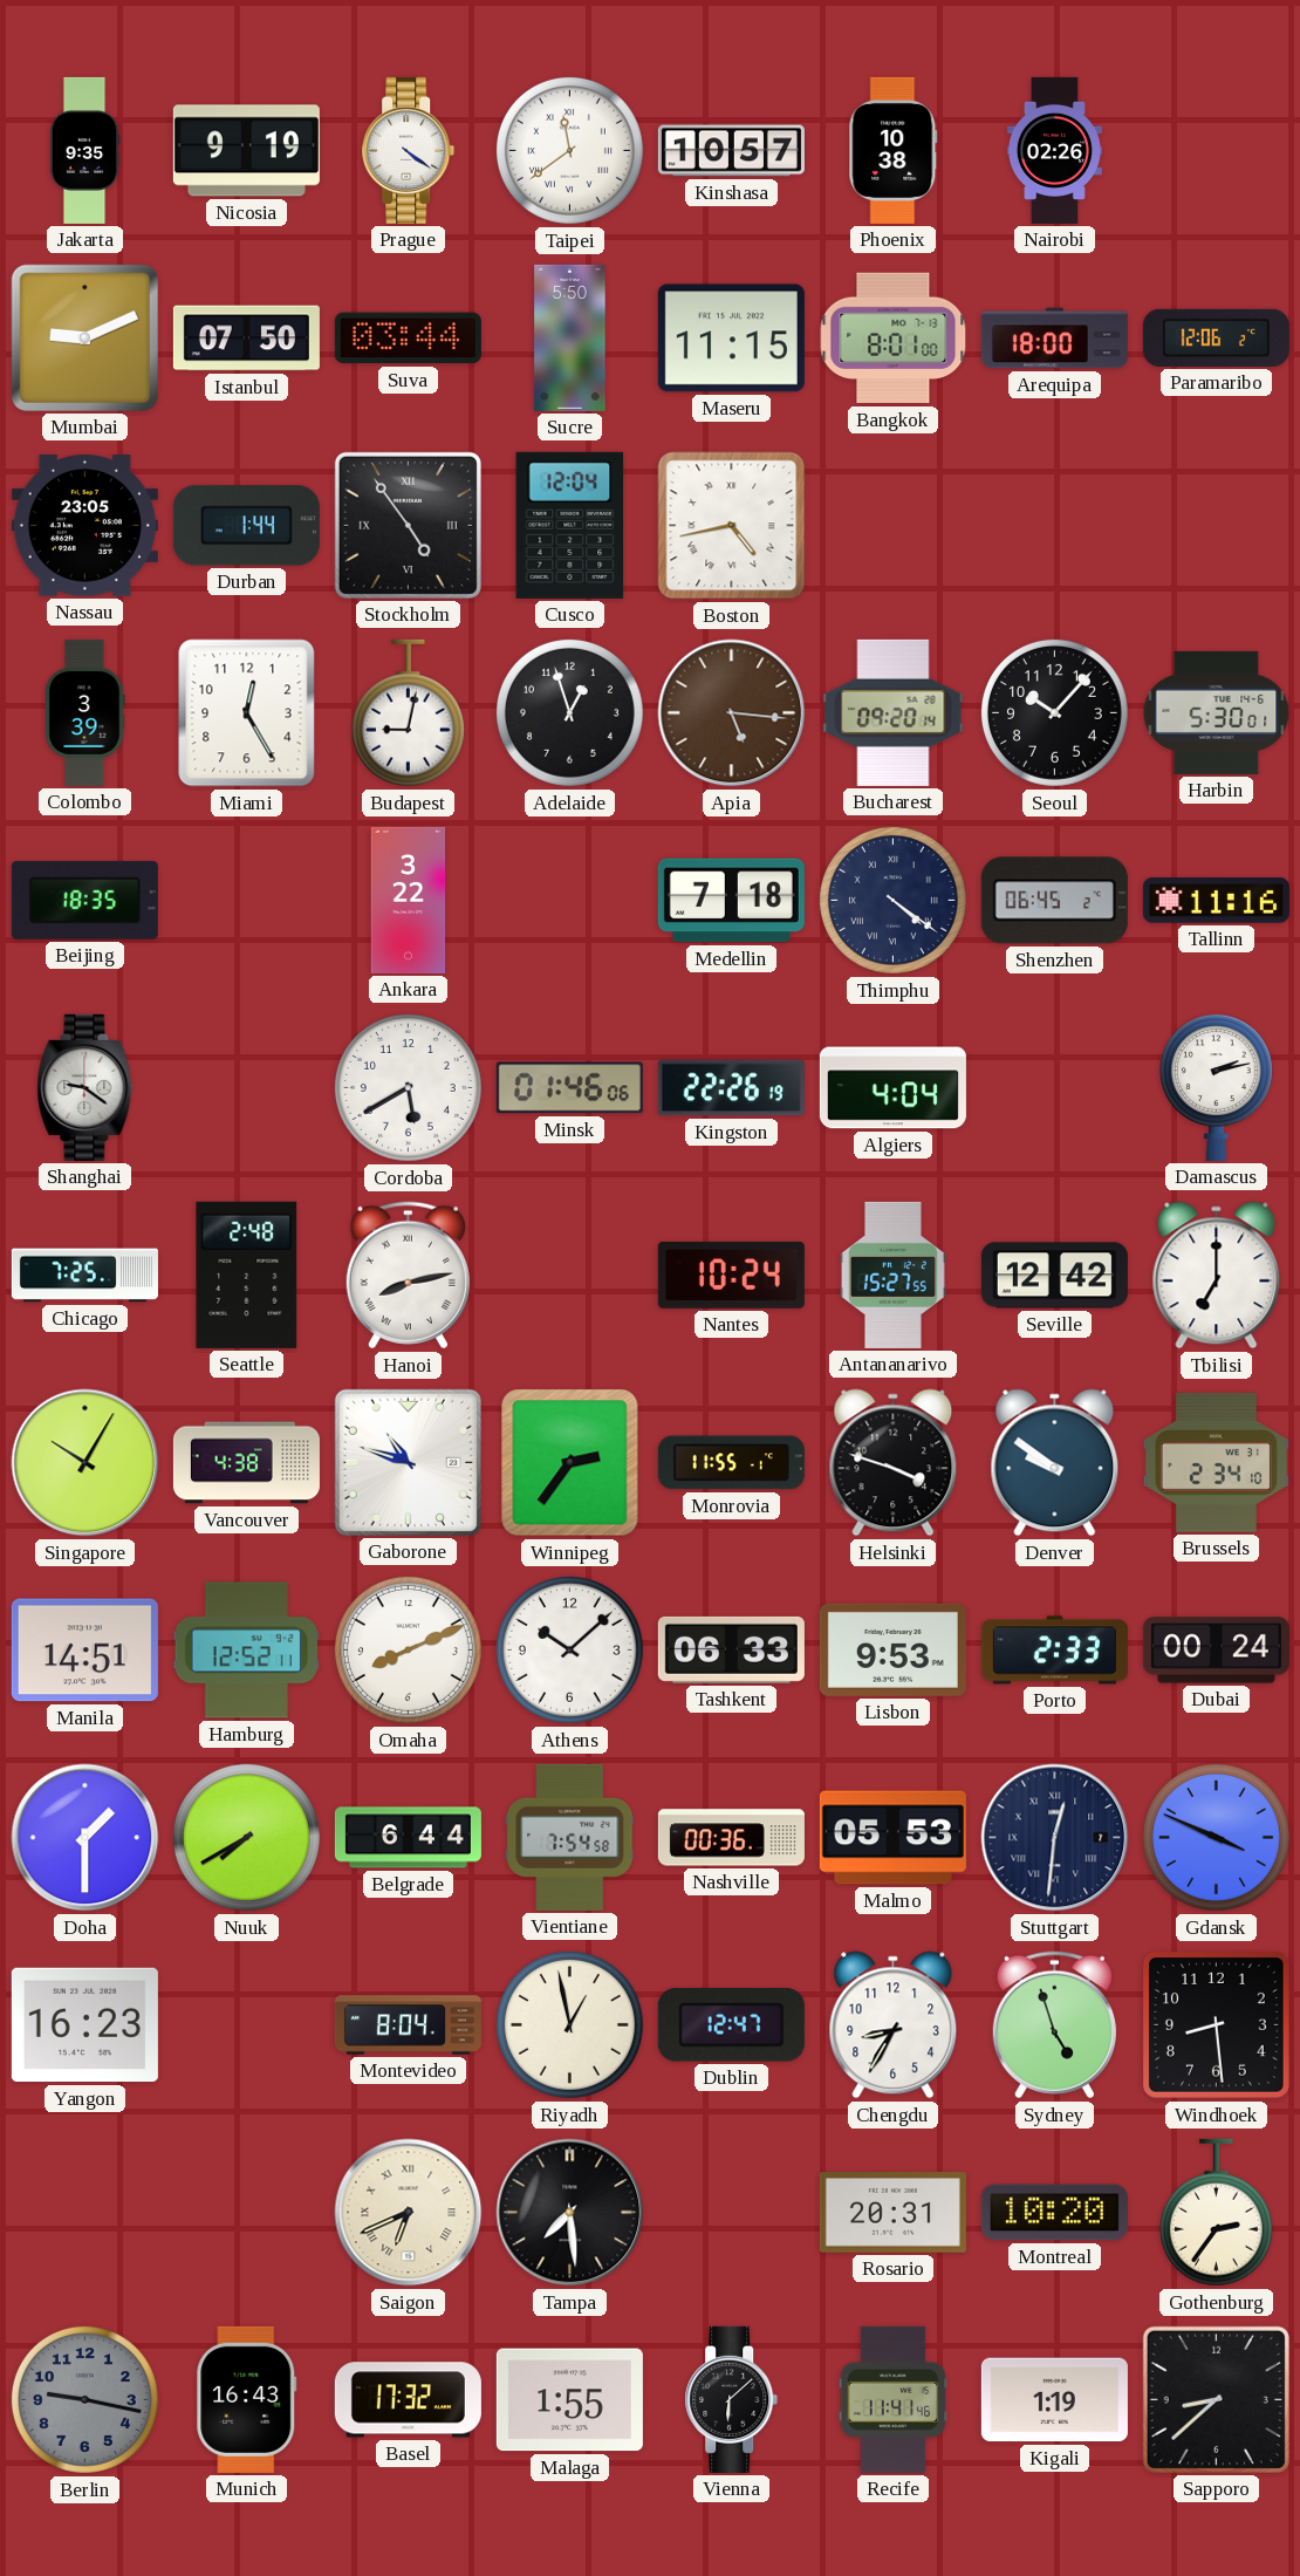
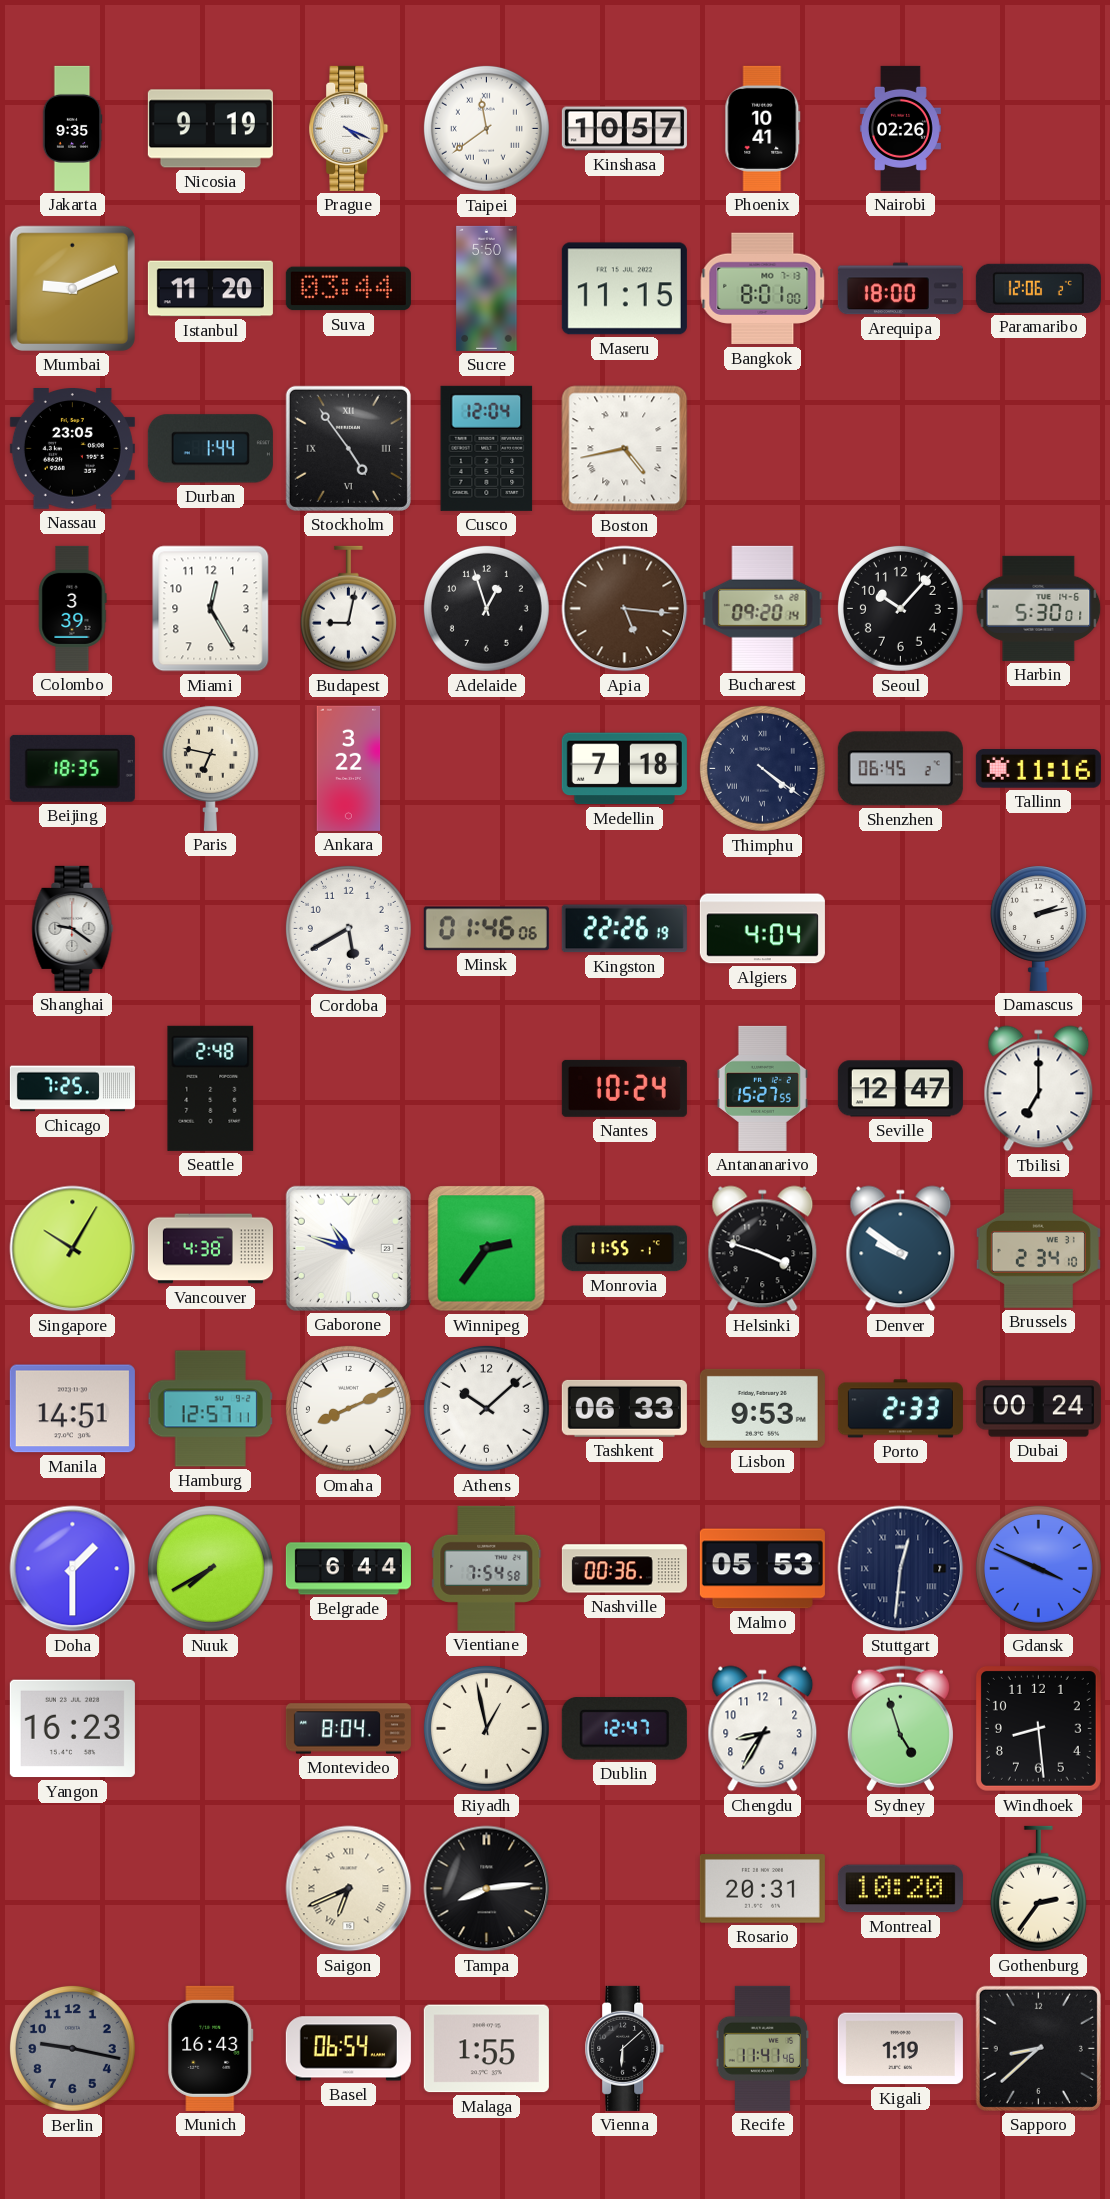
Prague: 4:21 -> 4:19 (349, 128)
Phoenix: 10:38 -> 10:41 (763, 128)
Istanbul: 07:50 -> 11:20 (210, 289)
Paris: none -> 6:47 (210, 768)
Hanoi: 8:13 -> none (408, 1276)
Seville: 12:42 -> 12:47 (900, 1089)
Hamburg: 12:52 -> 12:57 (210, 1409)
Tampa: 7:29 -> 8:14 (487, 1889)
Basel: 17:32 -> 06:54 (348, 2049)
